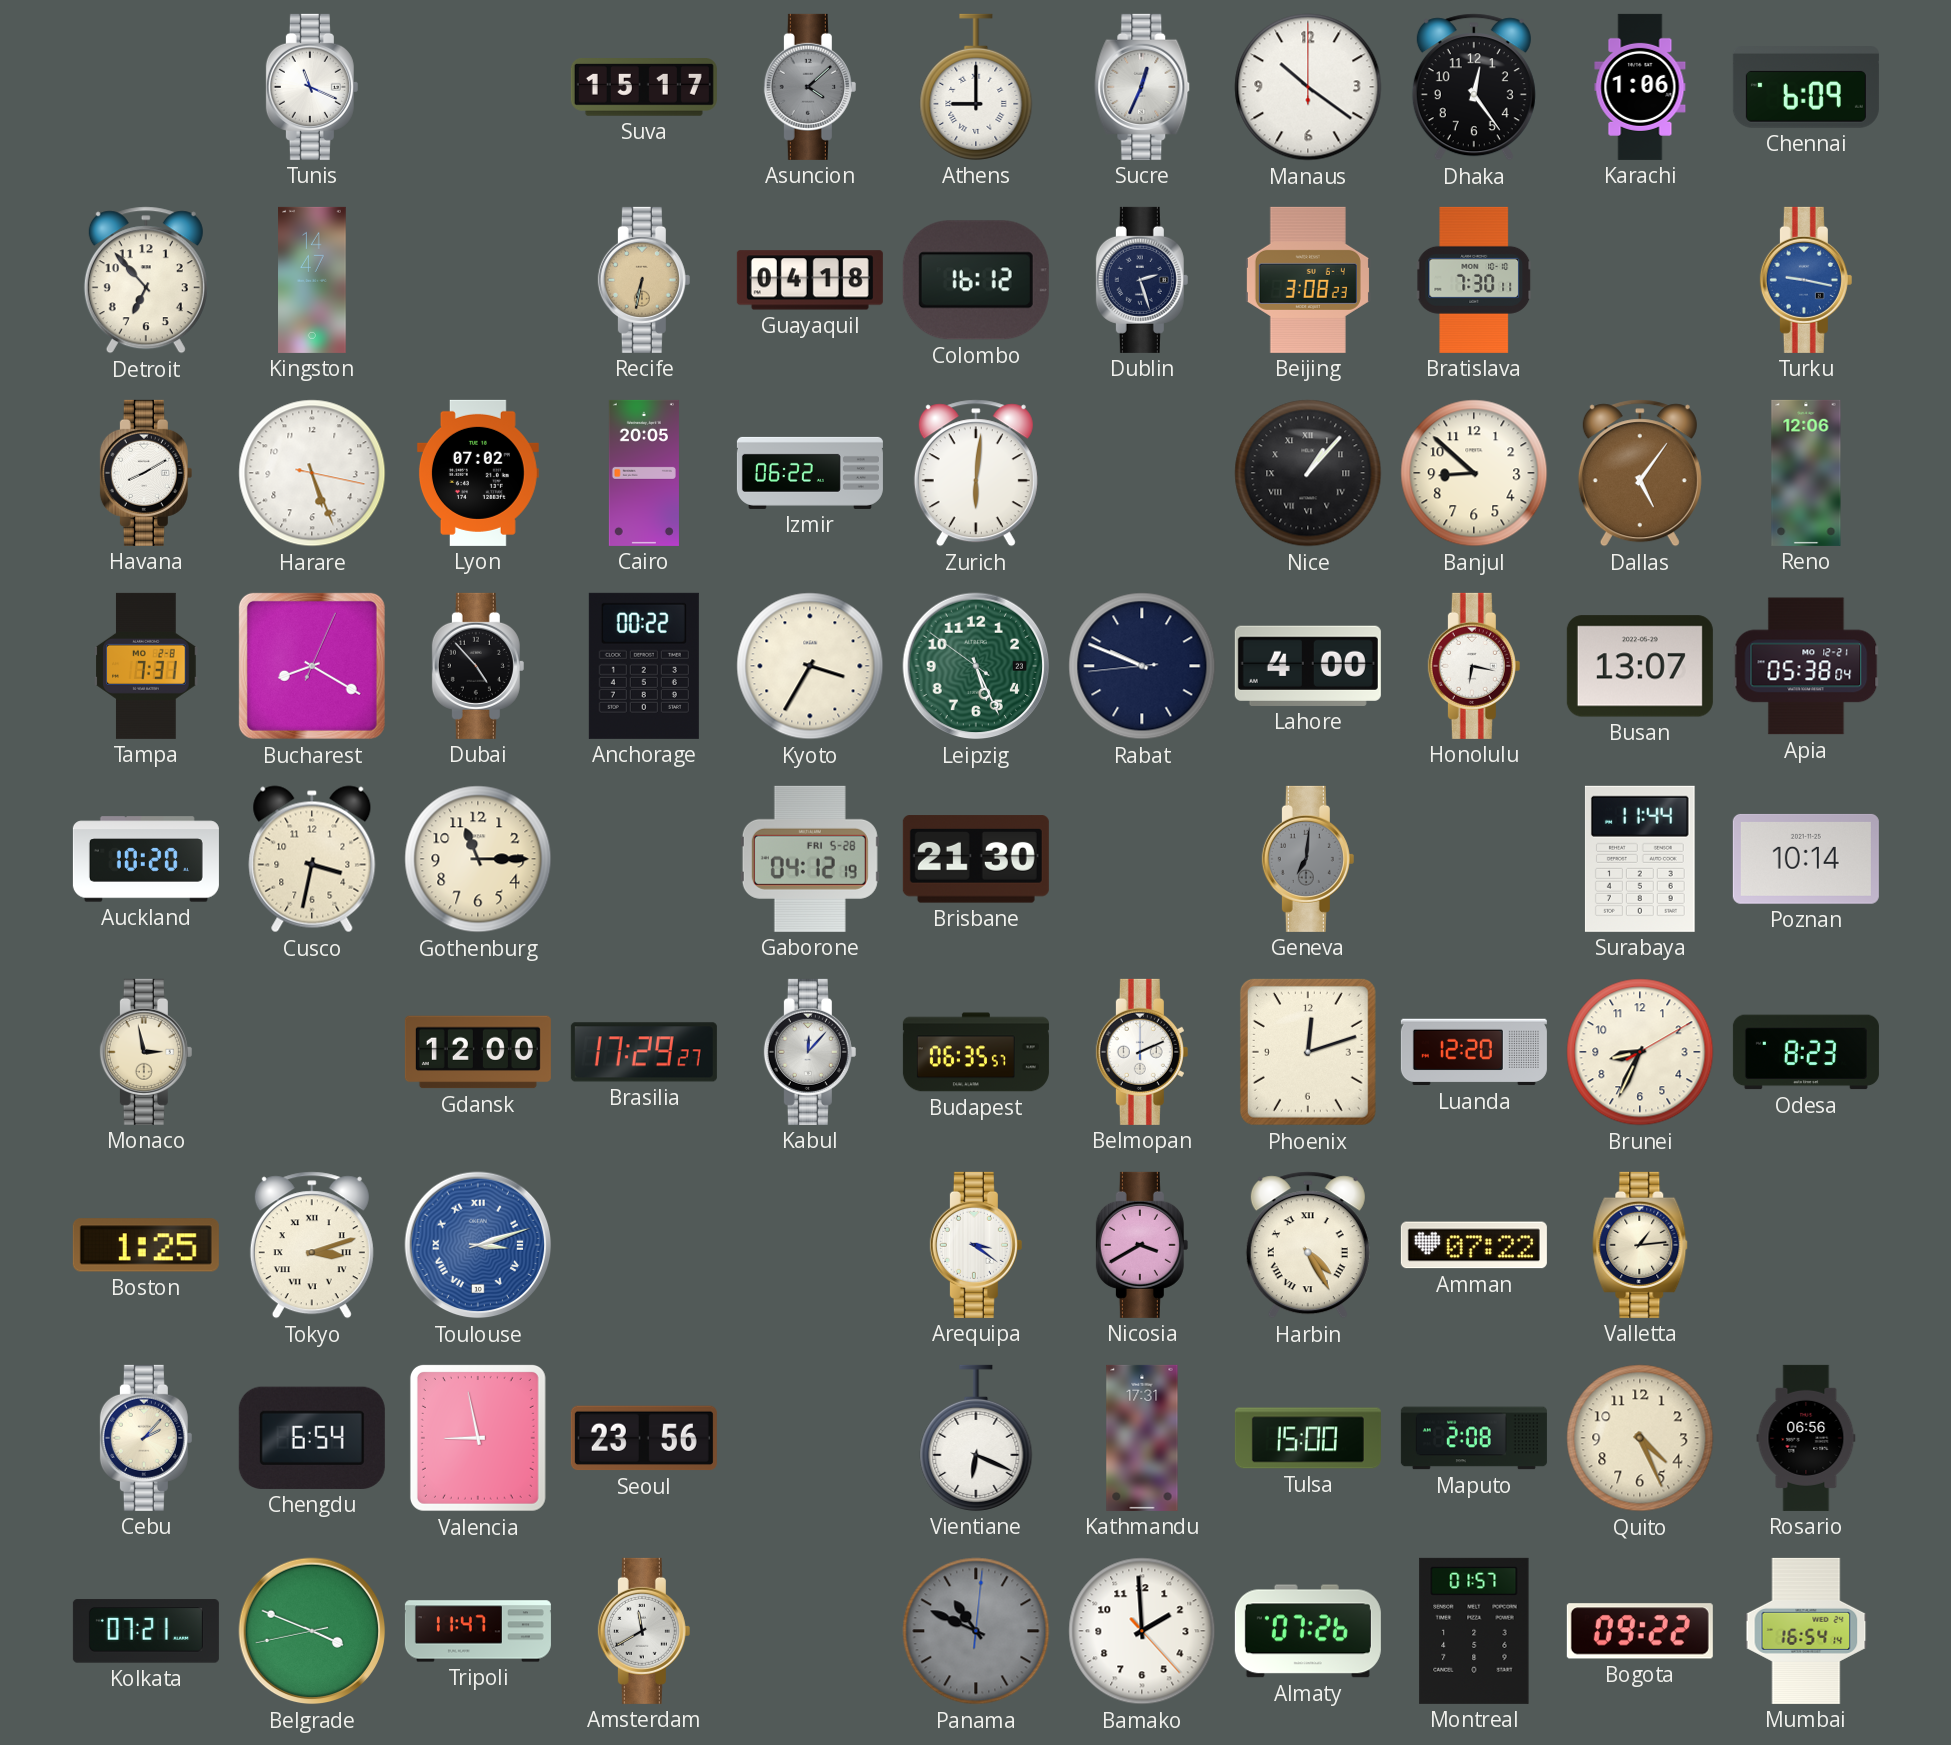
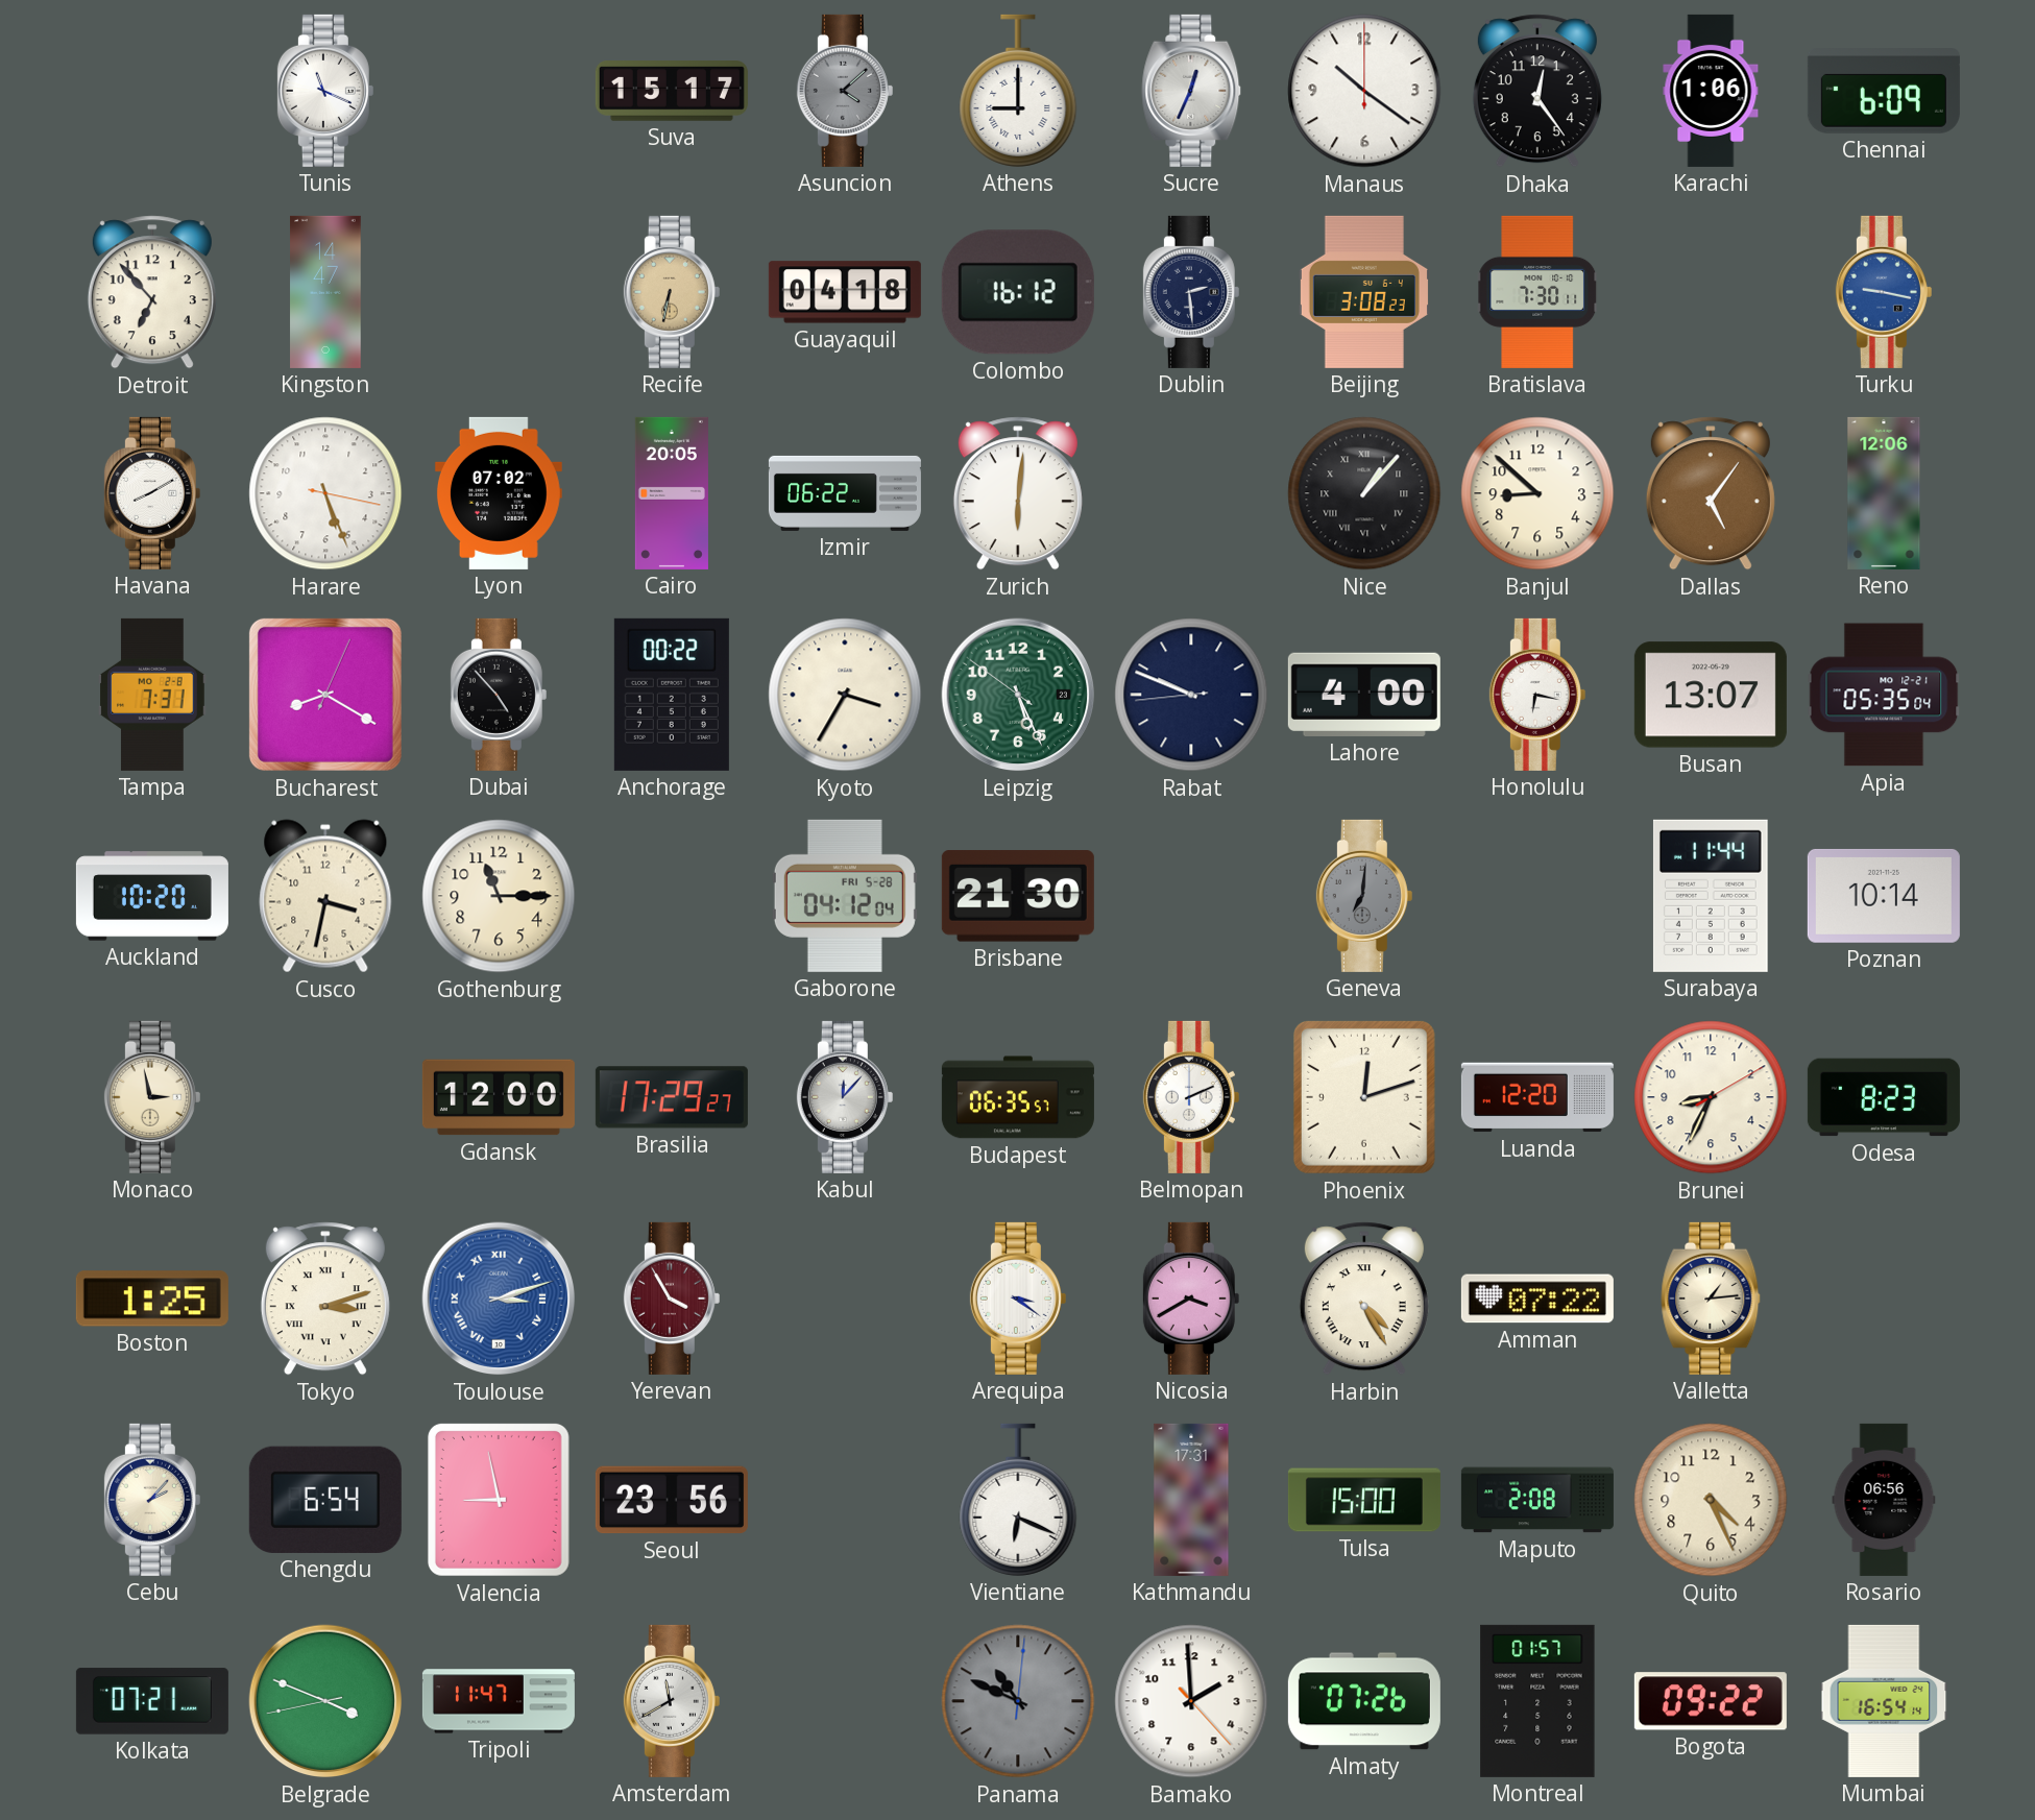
Dublin: 2:27 -> 2:29 (1191, 292)
Apia: 05:38 -> 05:35 (1884, 695)
Gaborone: 04:12:19 -> 04:12:04 (845, 896)
Yerevan: none -> 3:55 (672, 1299)
